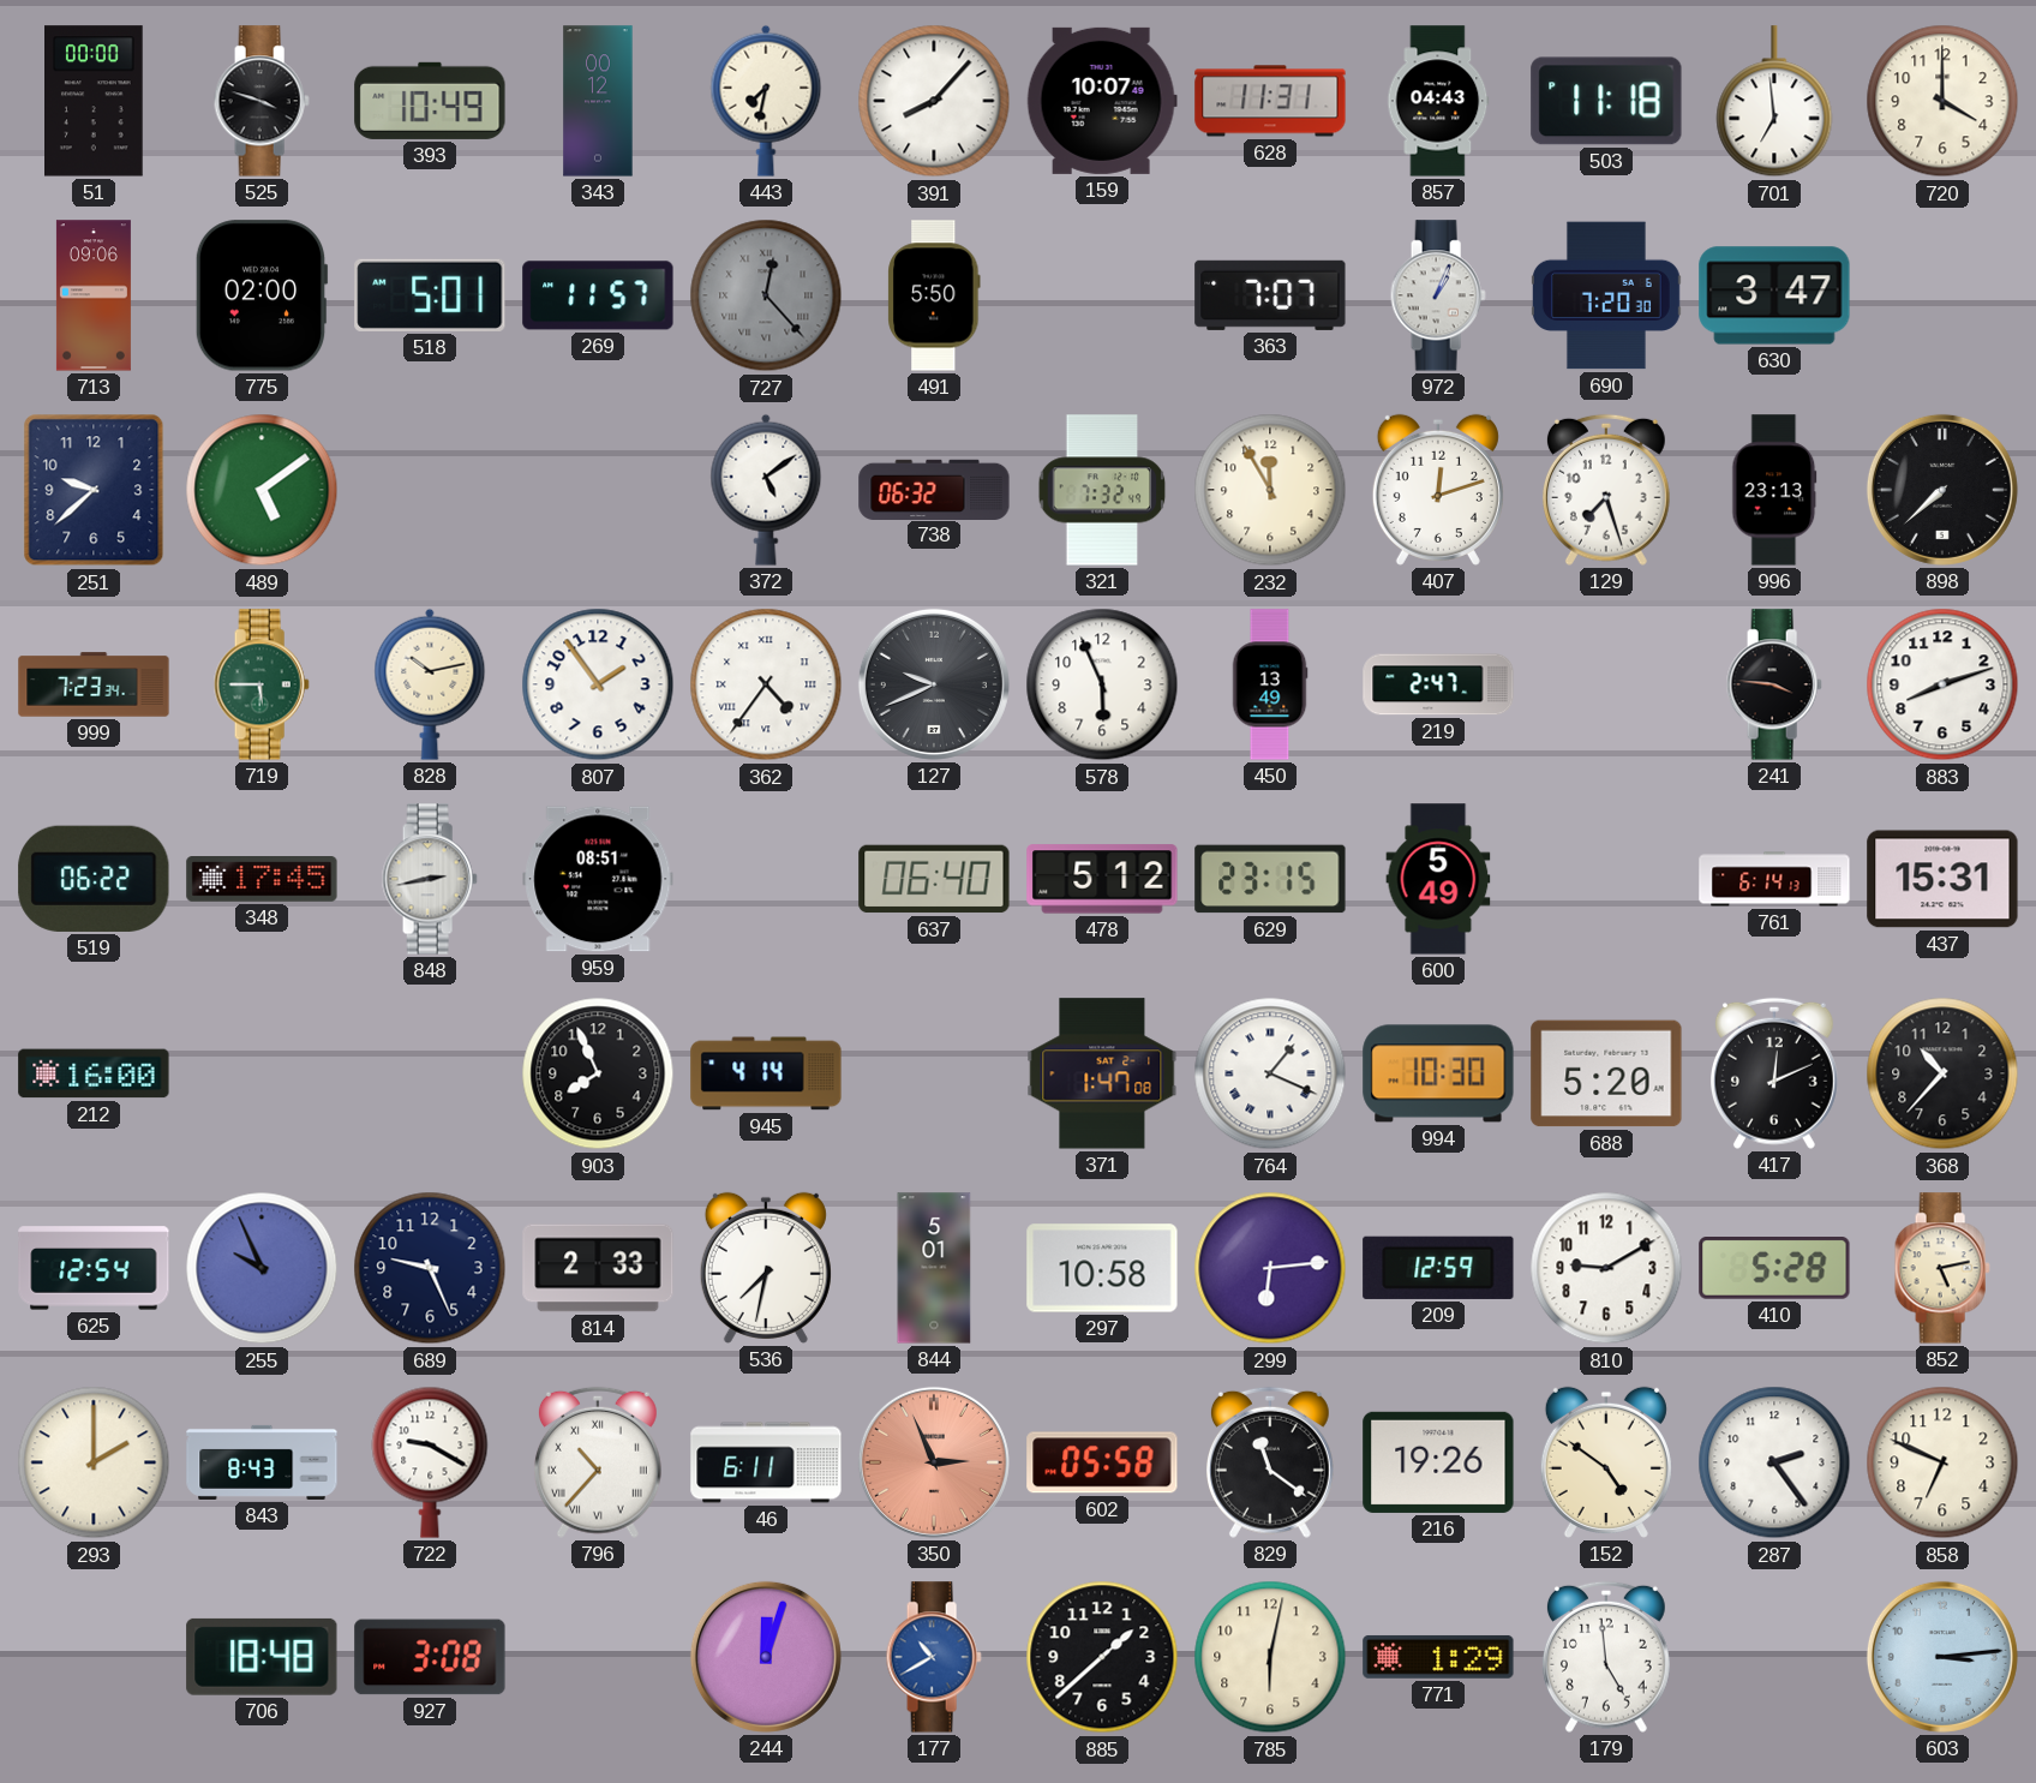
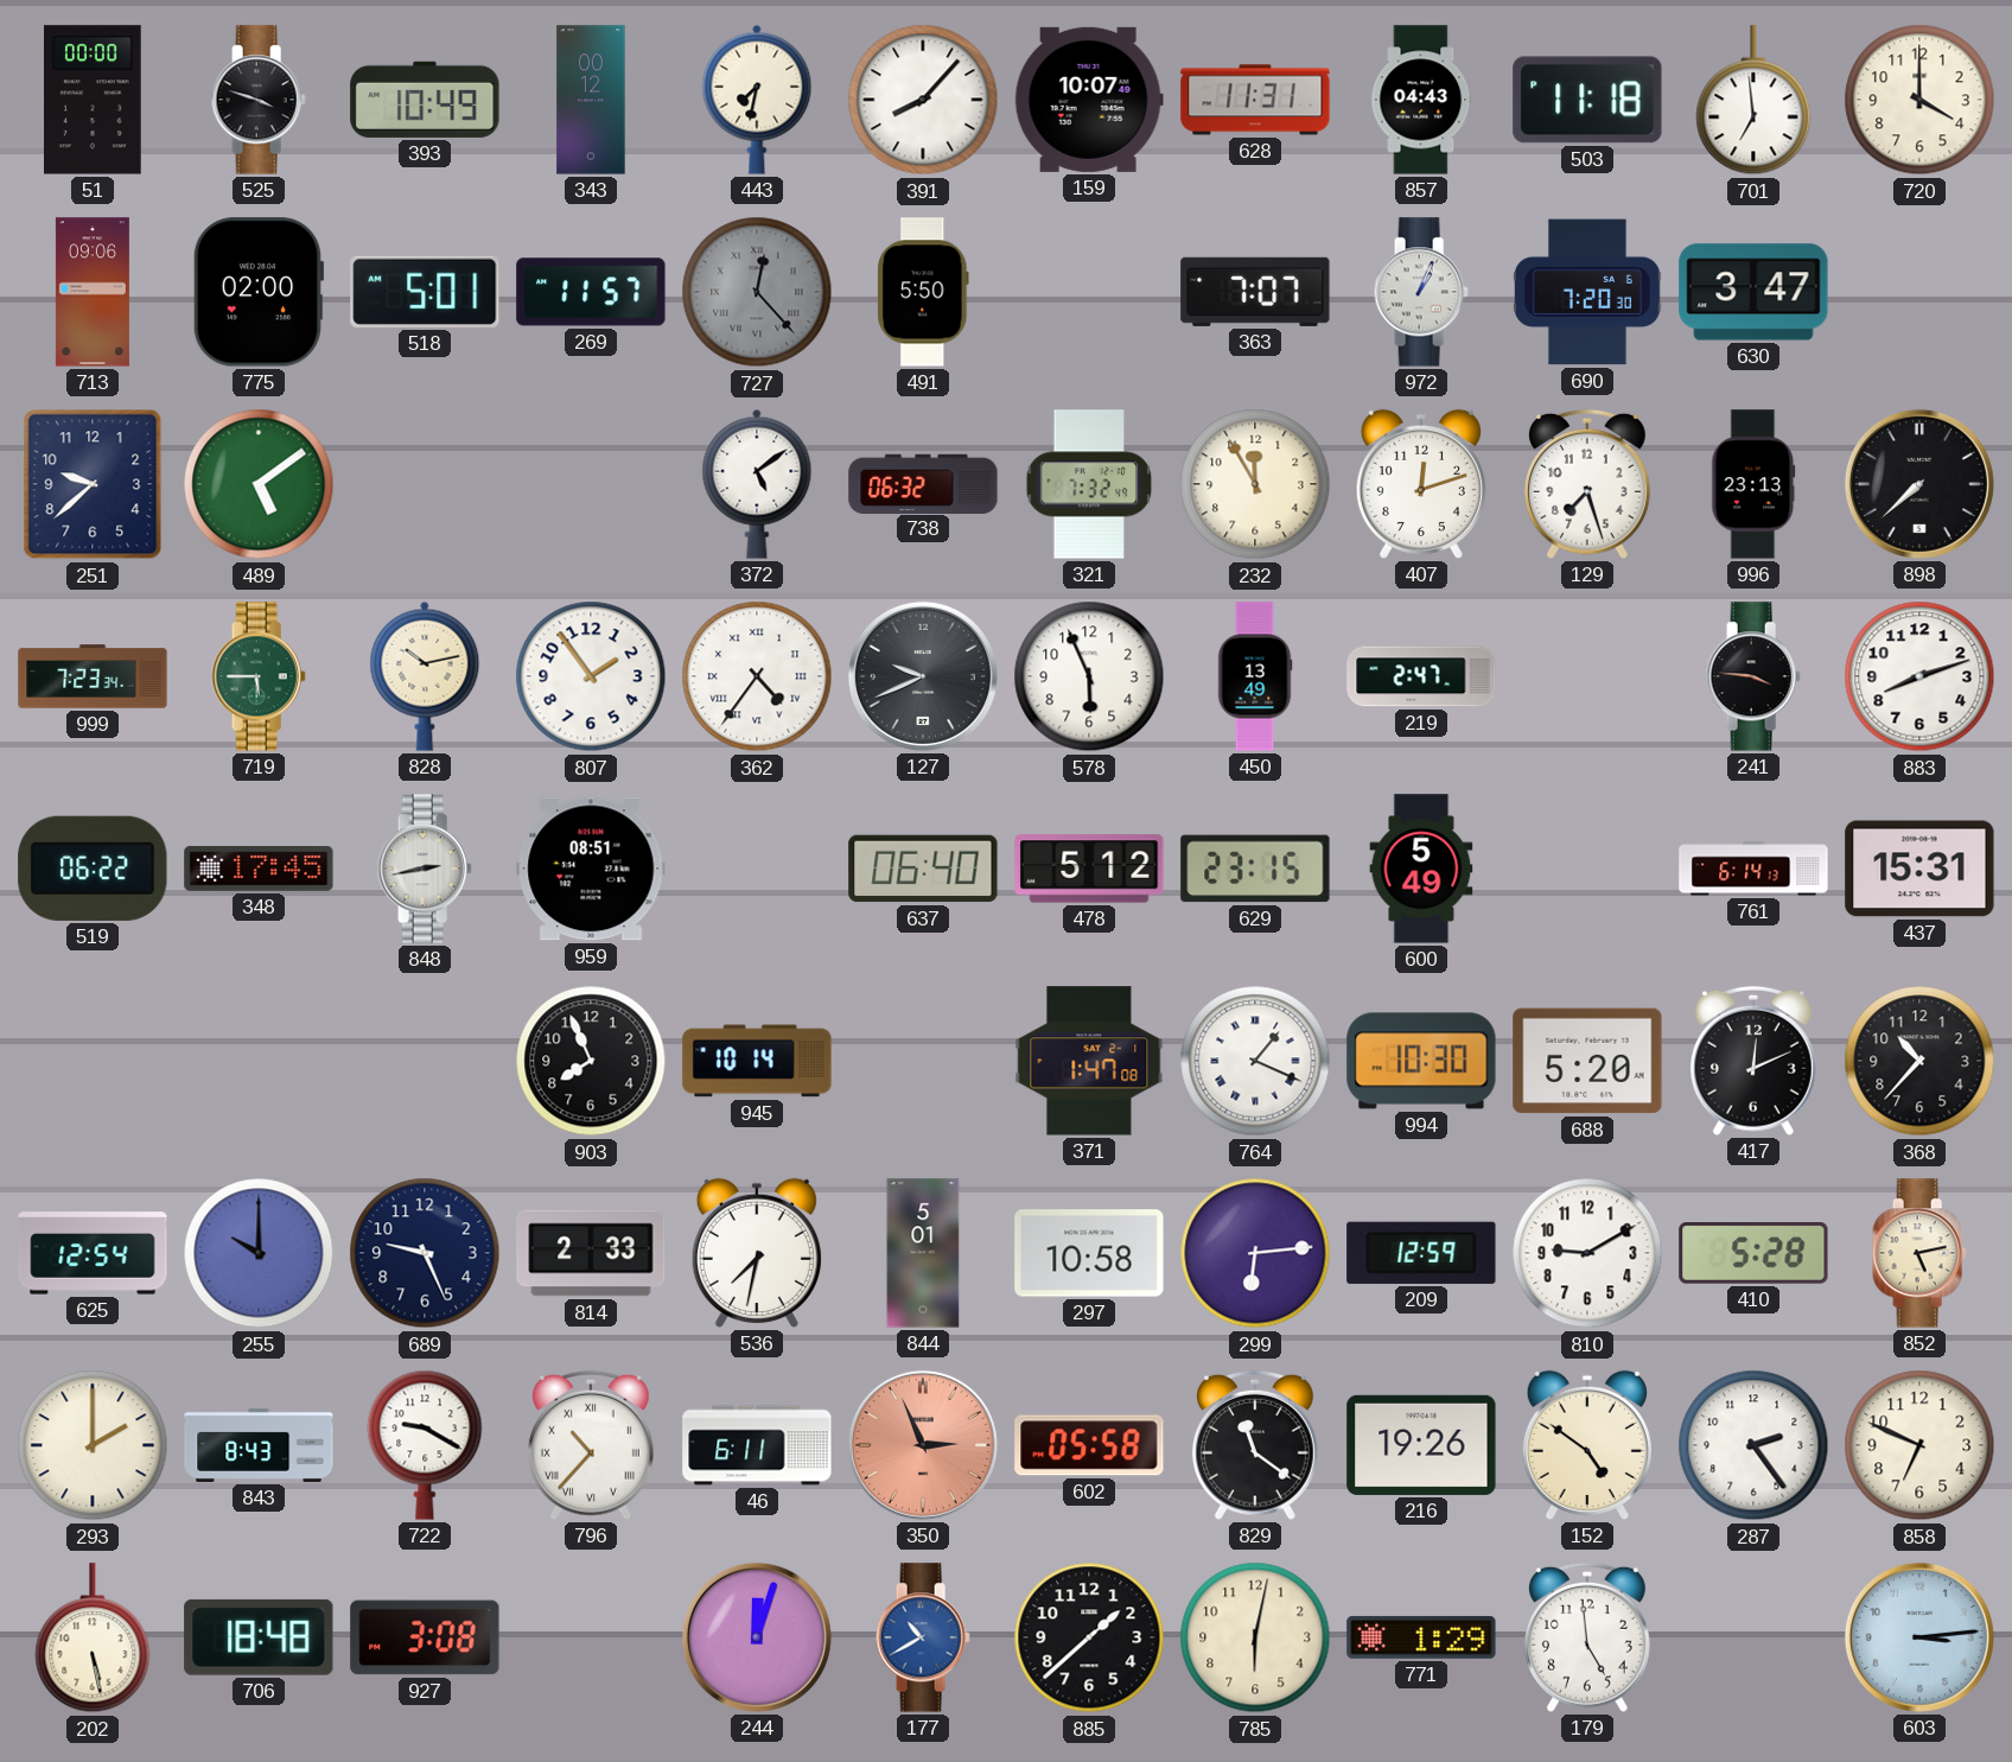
212: 16:00 -> none (94, 1073)
945: 4:14 -> 10:14 (757, 1061)
255: 9:56 -> 10:00 (259, 1253)
202: none -> 5:28 (93, 1639)
